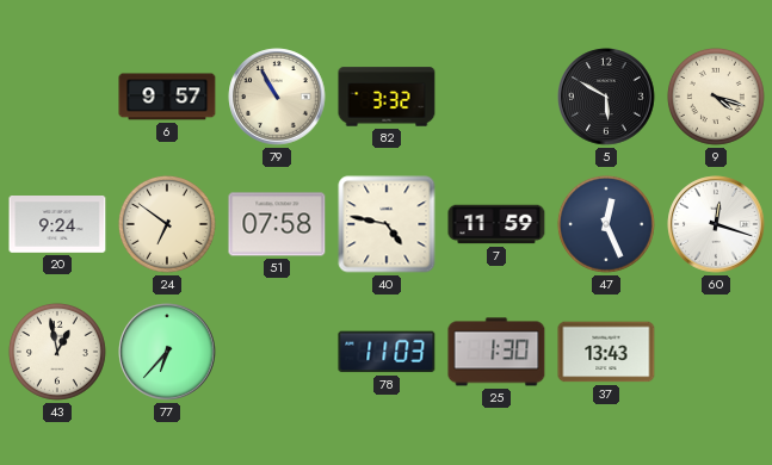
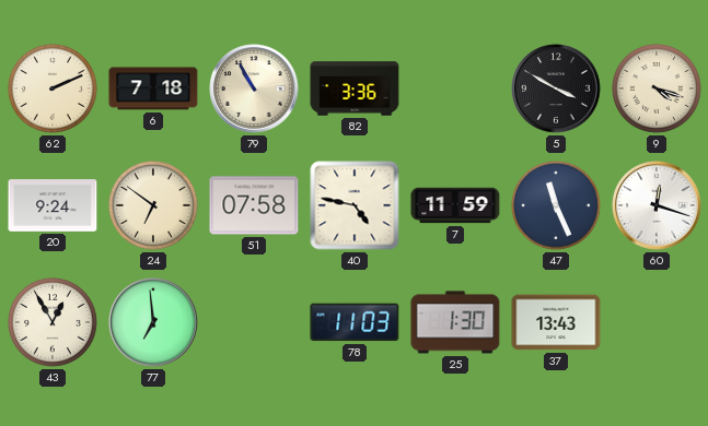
62: none -> 2:11 (53, 88)
6: 9:57 -> 7:18 (153, 88)
82: 3:32 -> 3:36 (355, 88)
5: 5:50 -> 3:50 (556, 88)
47: 12:26 -> 11:26 (556, 205)
43: 12:58 -> 12:55 (53, 322)
77: 6:37 -> 6:59 (153, 322)
